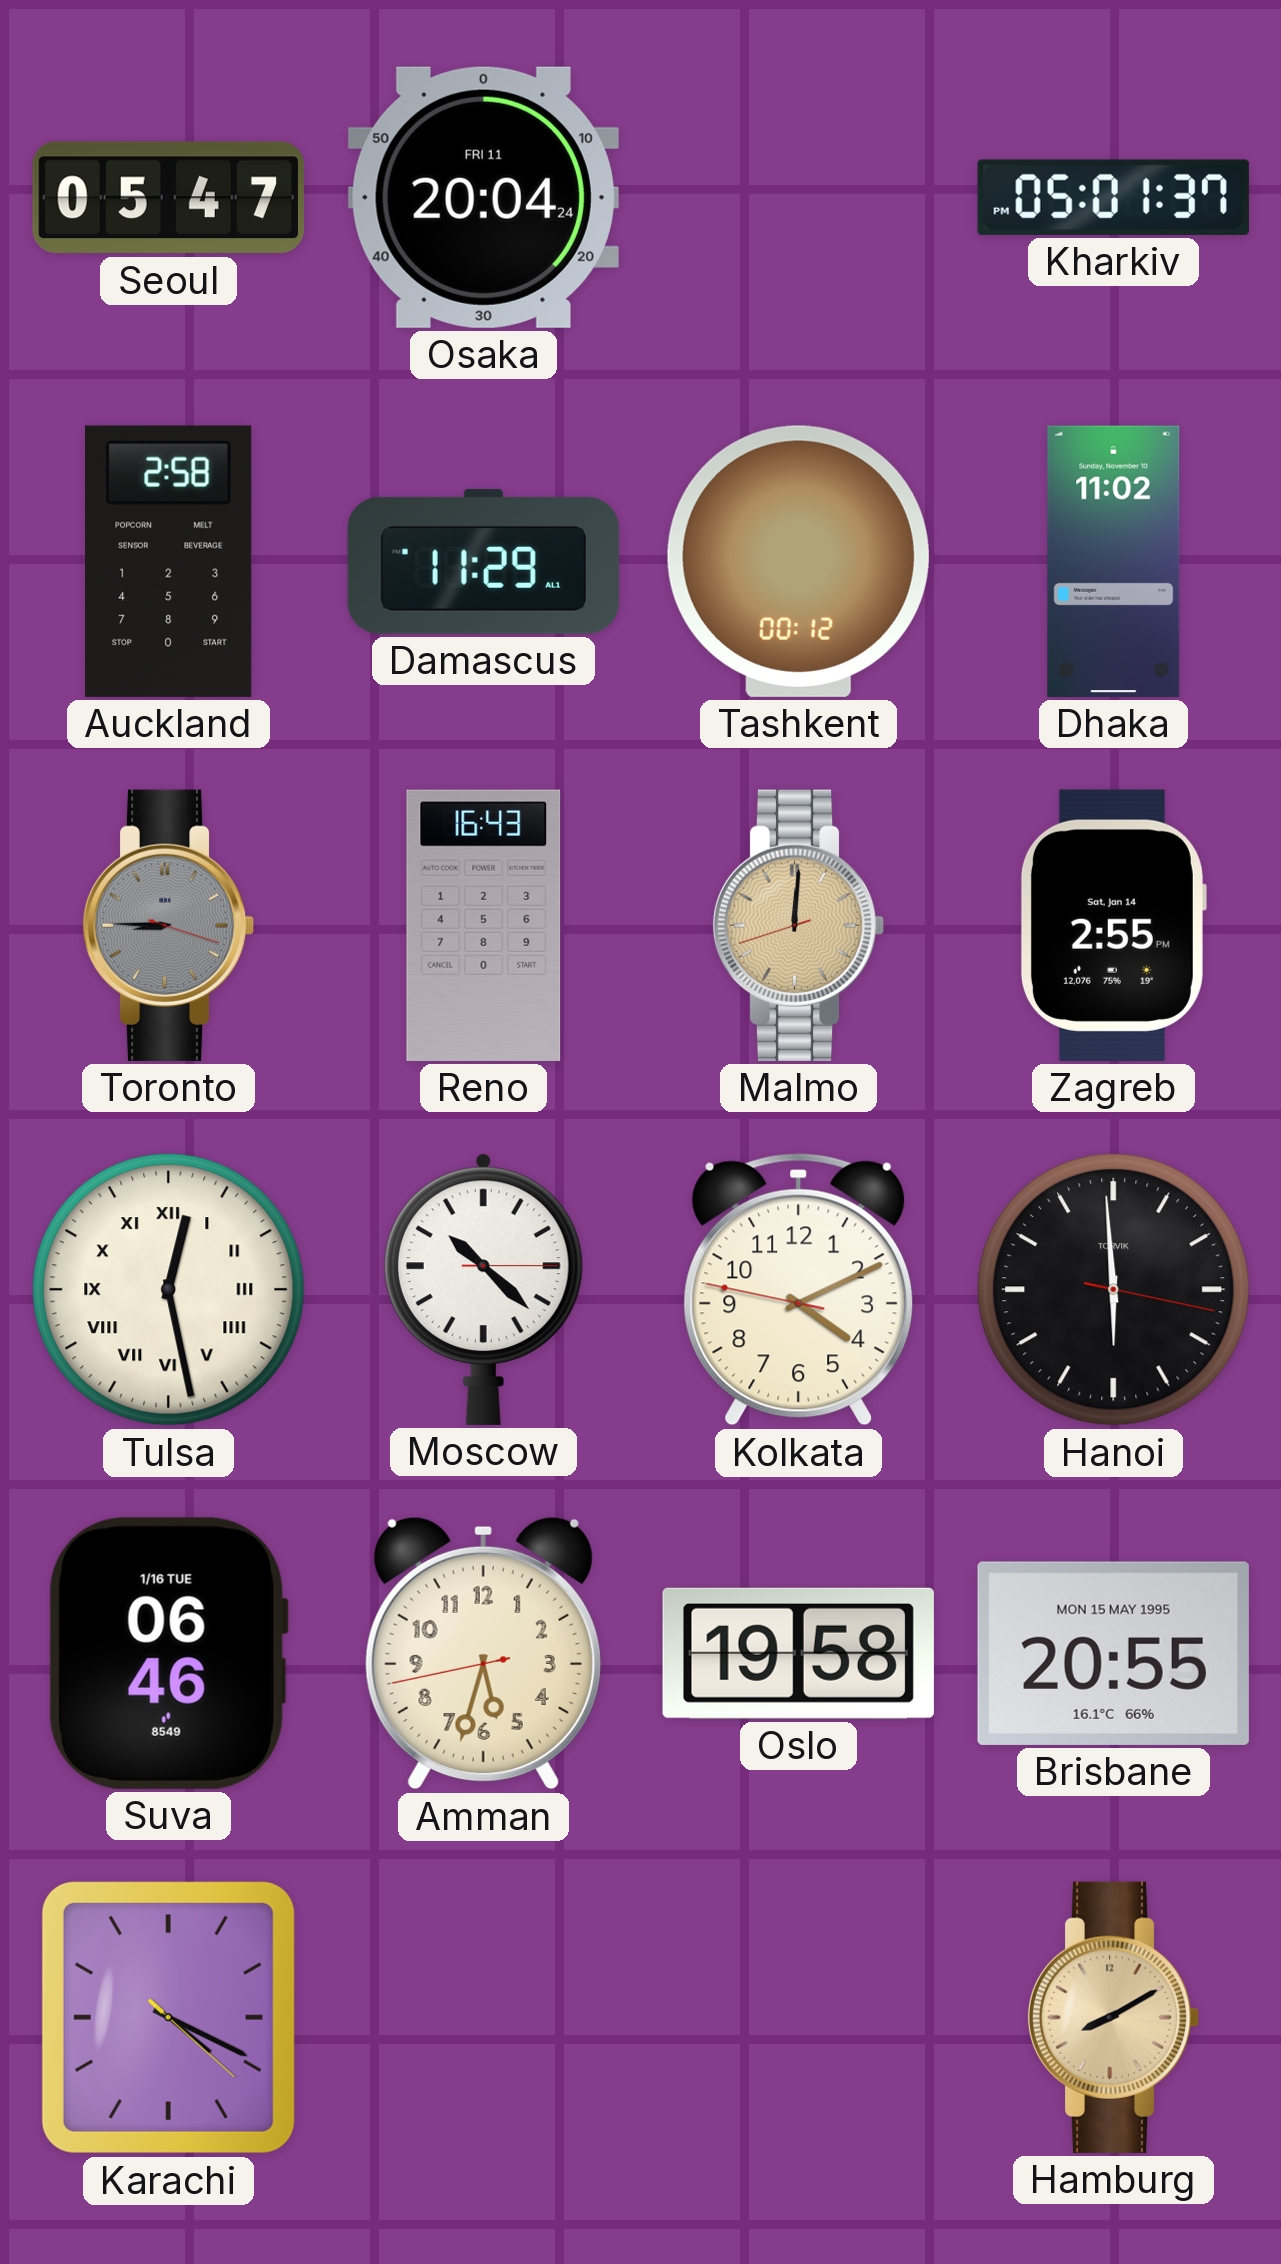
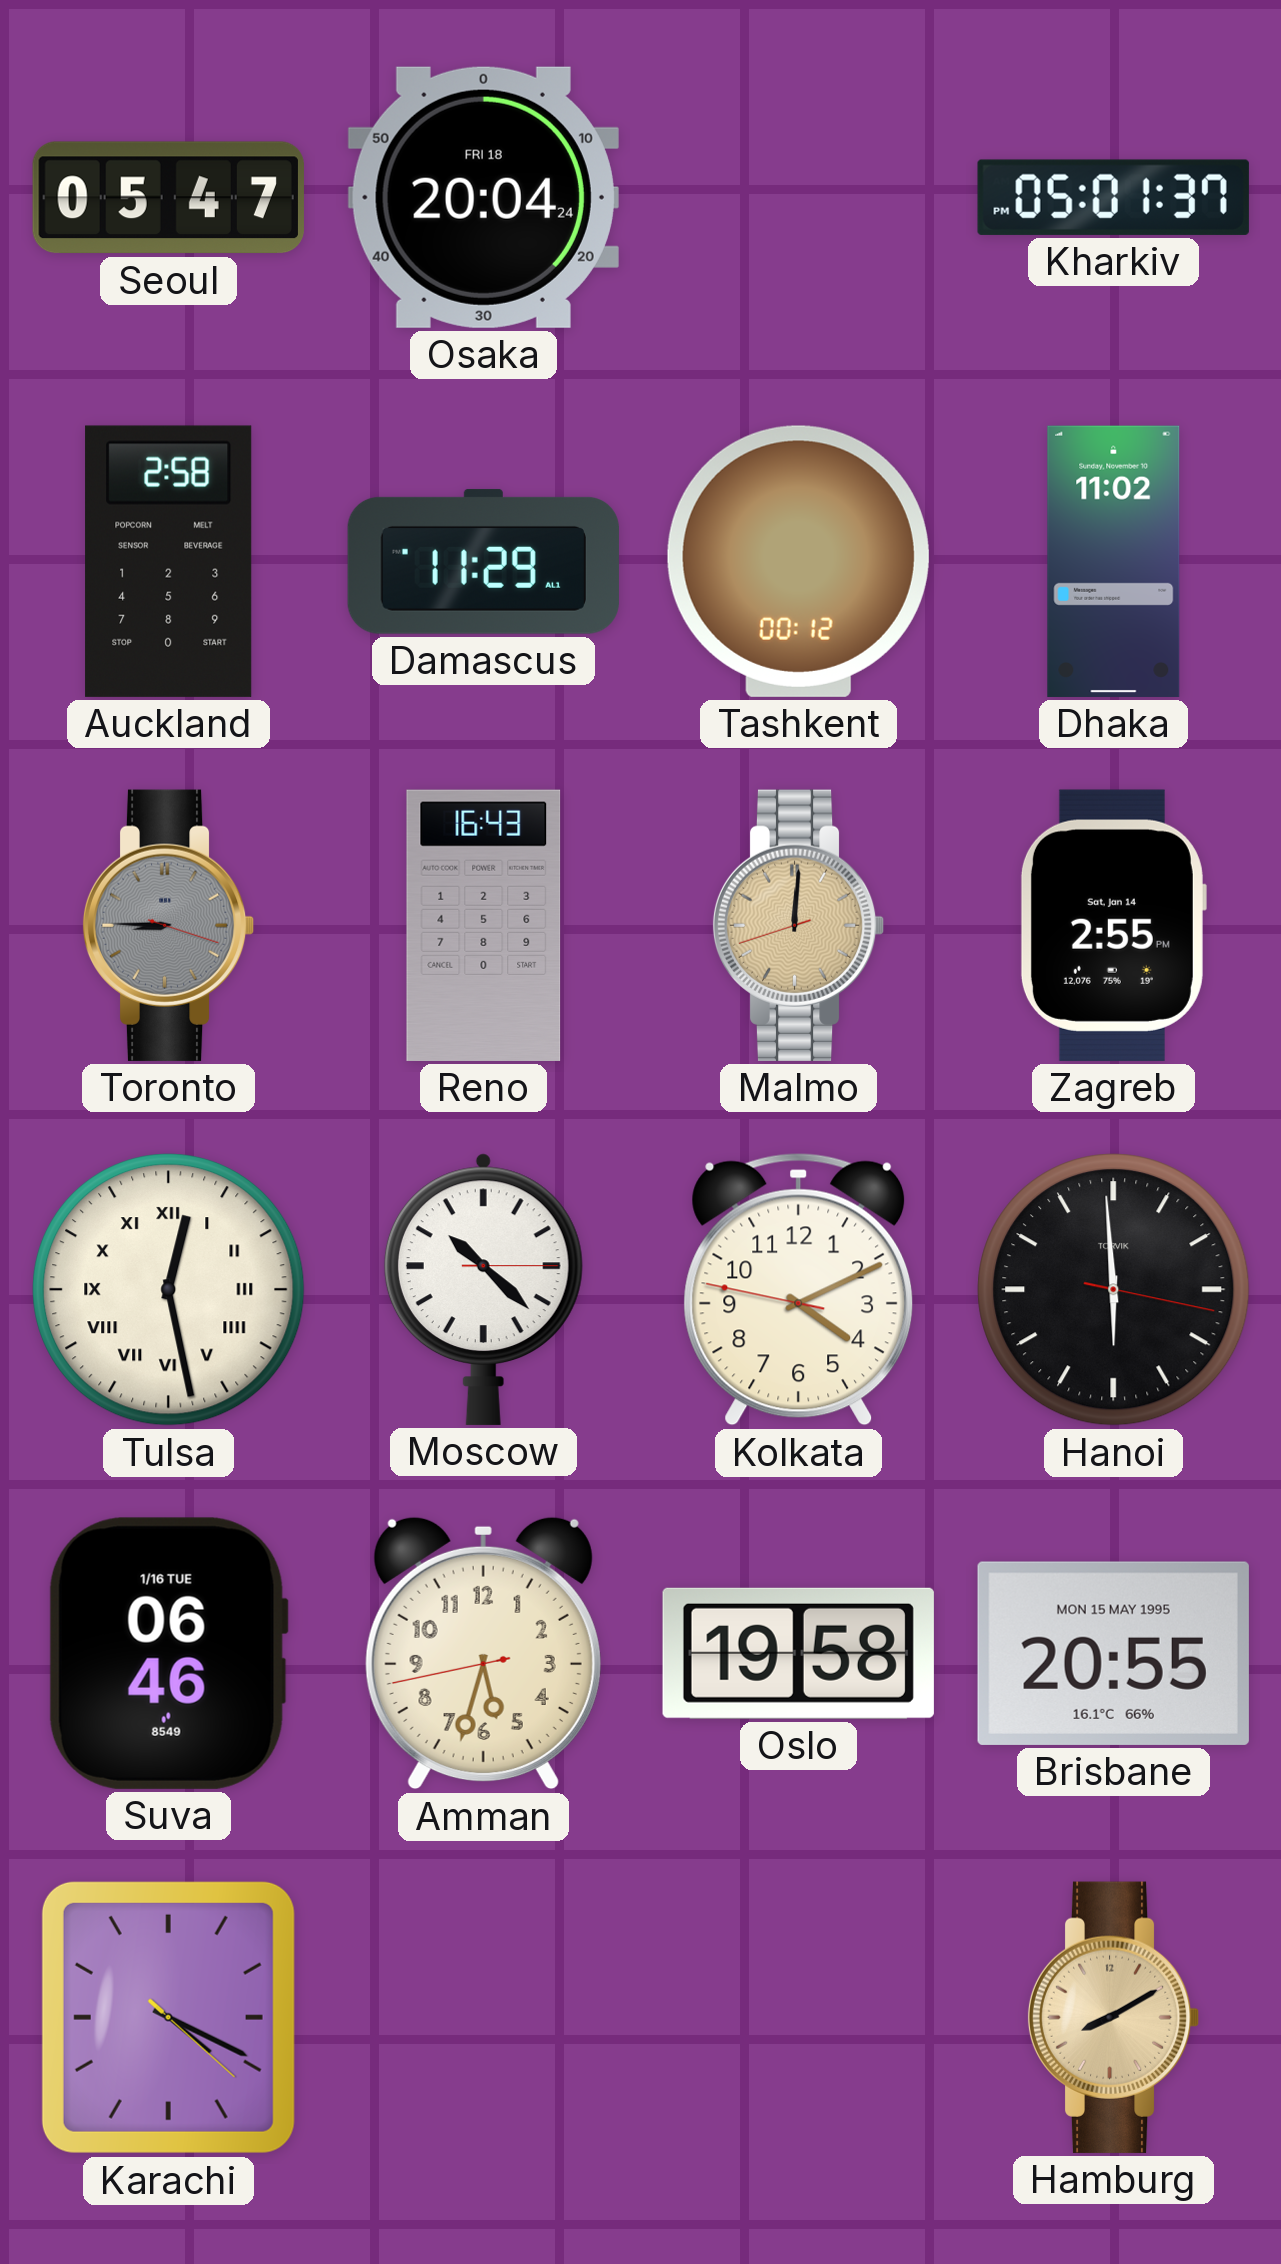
Osaka date: FRI 11 -> FRI 18 (483, 197)
